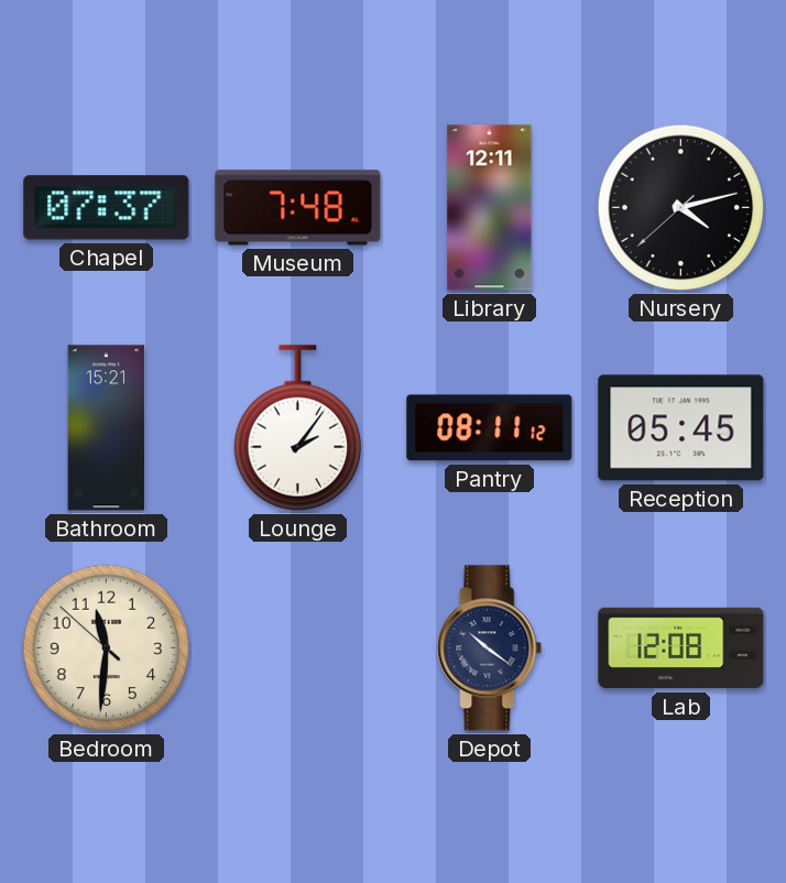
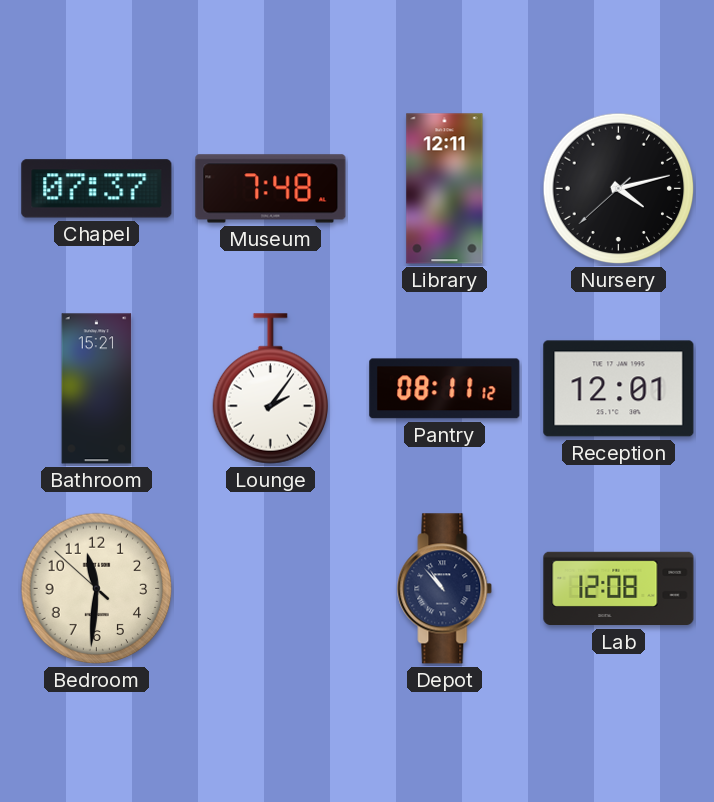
Reception: 05:45 -> 12:01 (619, 389)
Depot: 10:21 -> 10:53 (445, 589)
